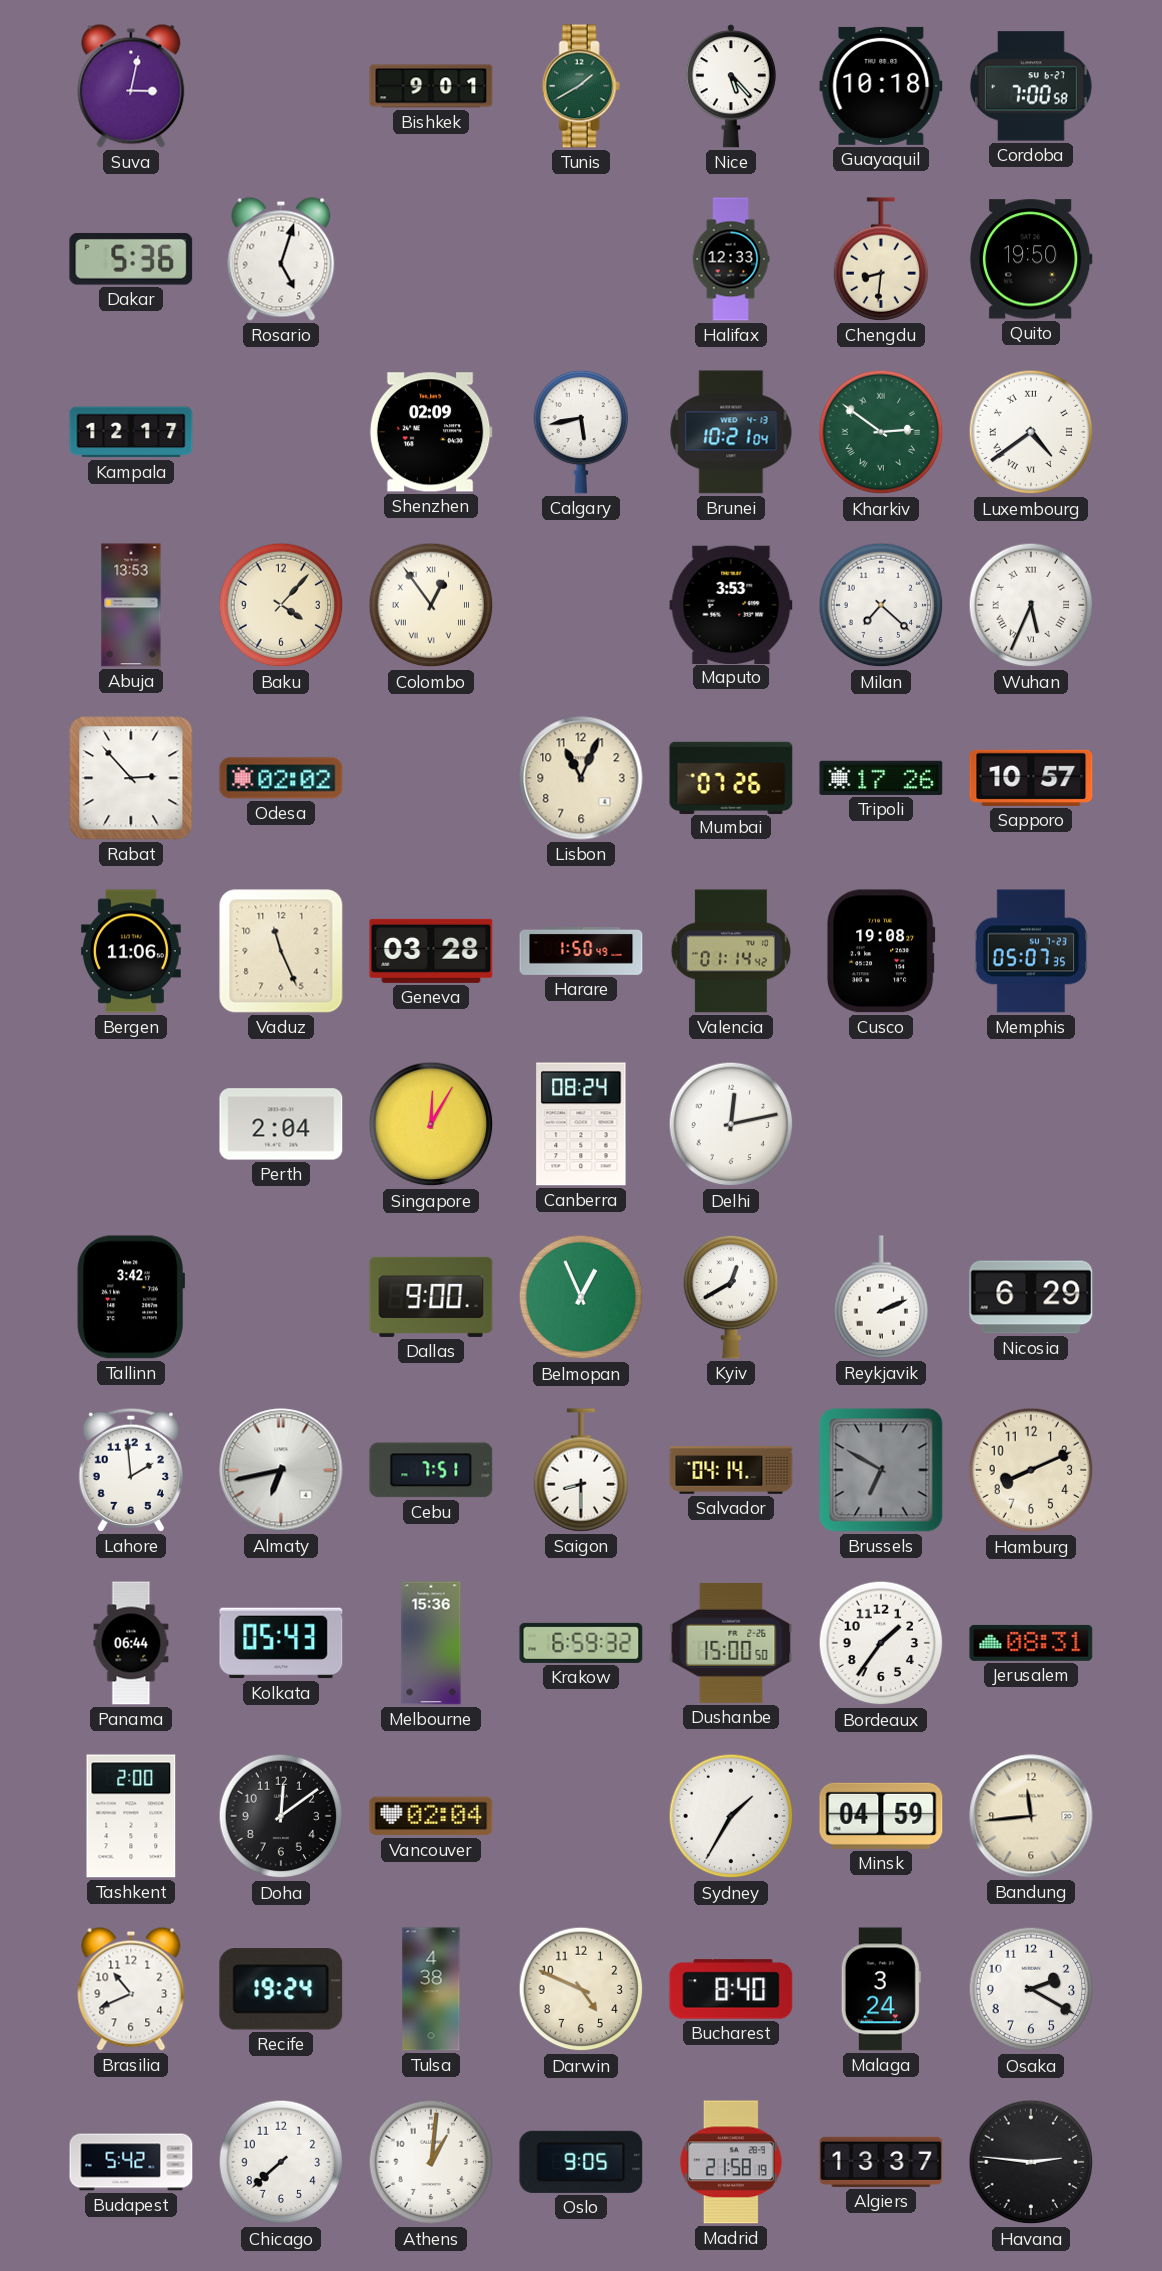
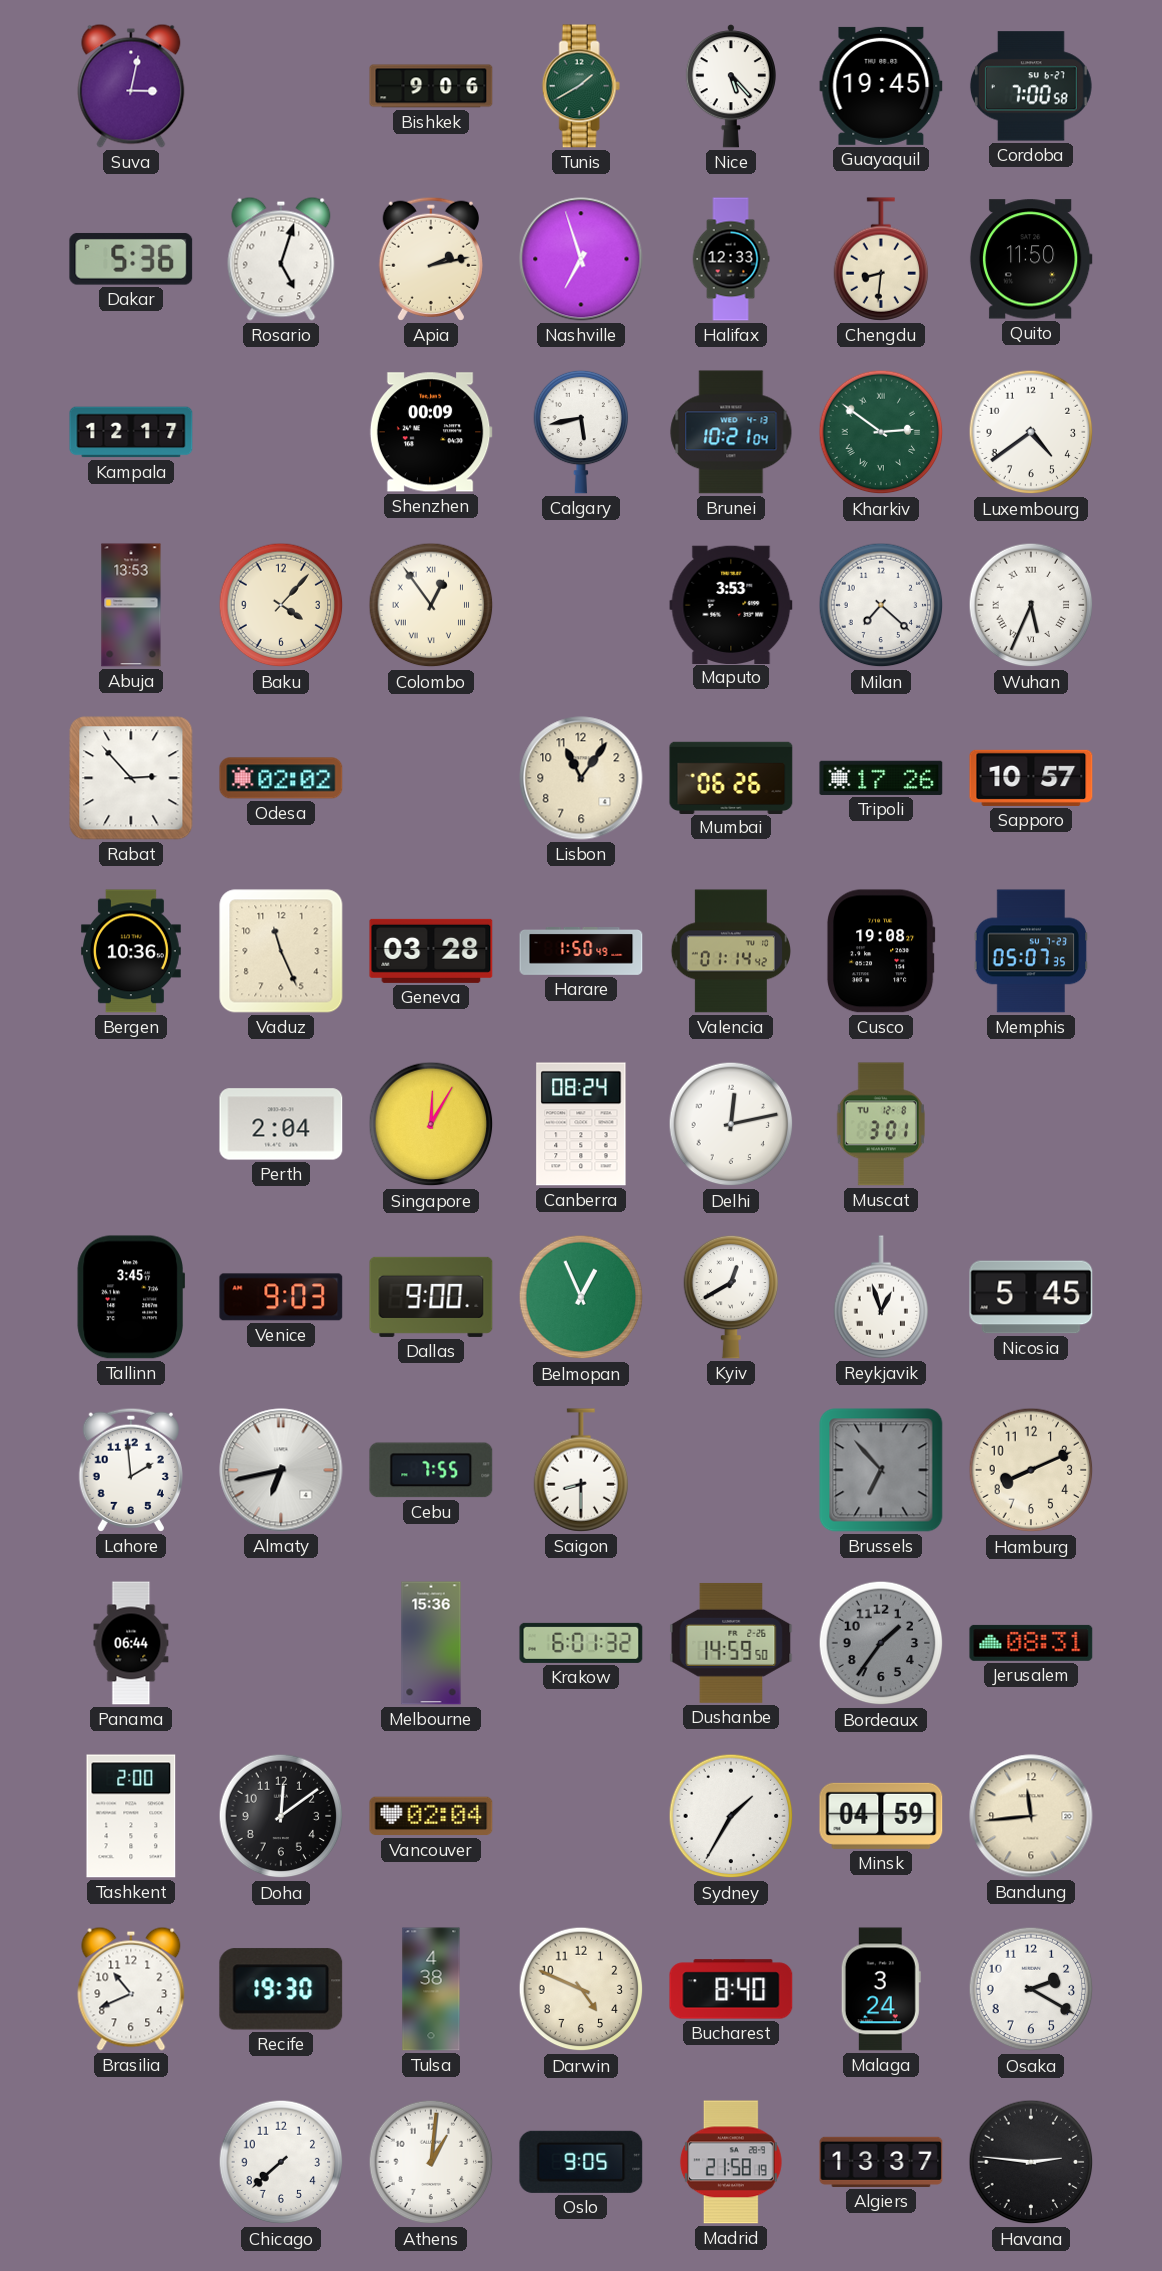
Bishkek: 9:01 -> 9:06 (431, 86)
Guayaquil: 10:18 -> 19:45 (881, 86)
Apia: none -> 2:13 (431, 259)
Nashville: none -> 6:57 (581, 259)
Quito: 19:50 -> 11:50 (1031, 259)
Shenzhen: 02:09 -> 00:09 (431, 432)
Luxembourg numerals: Roman -> Arabic (1031, 432)
Lisbon: 11:04 -> 11:06 (581, 778)
Mumbai: 07:26 -> 06:26 (731, 777)
Bergen: 11:06 -> 10:36 (131, 951)
Muscat: none -> 3:01 (881, 1124)
Tallinn: 3:42 -> 3:45 (130, 1297)
Venice: none -> 9:03 (281, 1297)
Reykjavik: 2:11 -> 12:57 (881, 1297)
Nicosia: 6:29 -> 5:45 (1031, 1297)
Cebu: 7:51 -> 7:55 (431, 1470)
Salvador: 04:14 -> none (731, 1471)
Brussels: 6:50 -> 6:53 (881, 1470)
Kolkata: 05:43 -> none (281, 1643)
Krakow: 6:59 -> 6:01 (581, 1643)
Dushanbe: 15:00 -> 14:59 (731, 1643)
Bordeaux dial: white -> grey (881, 1643)
Recife: 19:24 -> 19:30 (281, 1989)
Budapest: 5:42 -> none (131, 2162)
